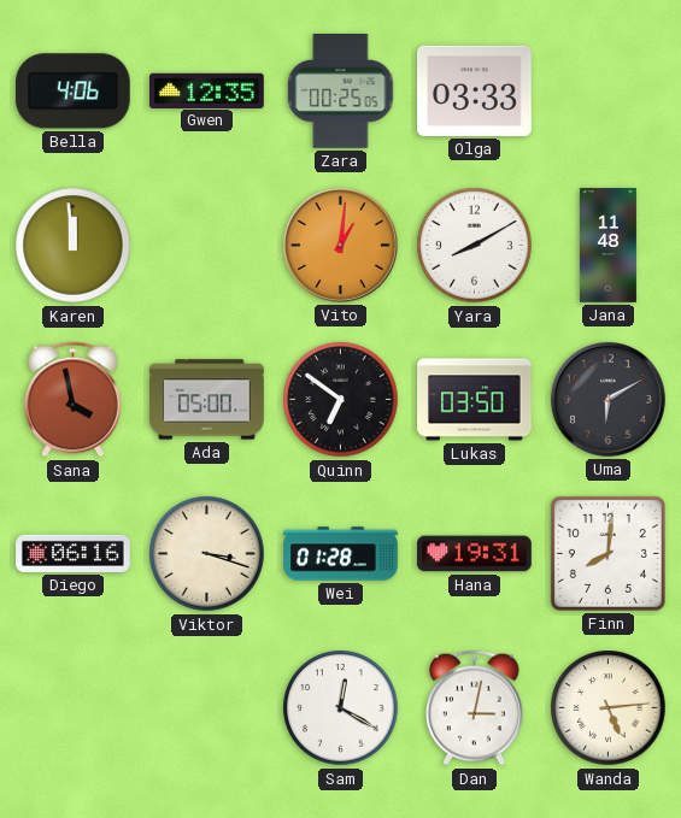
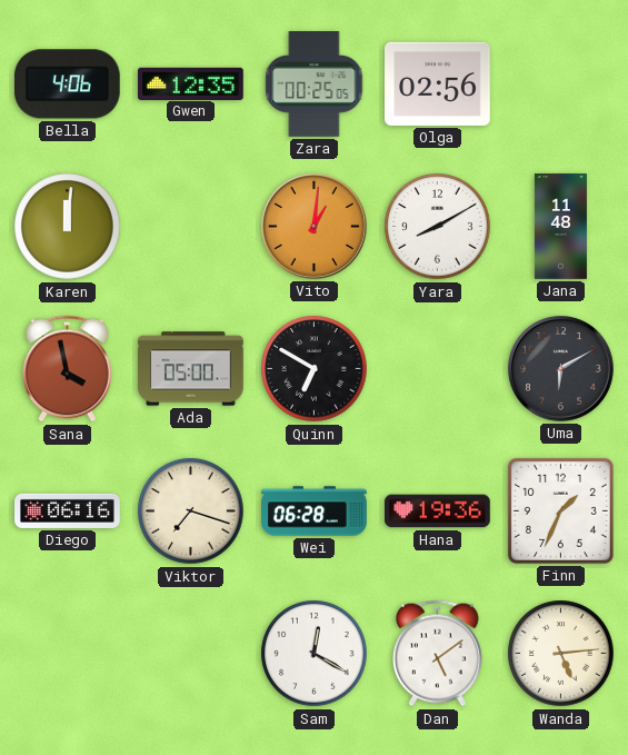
Olga: 03:33 -> 02:56 (438, 83)
Karen: 11:59 -> 12:01 (68, 227)
Quinn: 6:51 -> 6:50 (315, 369)
Lukas: 03:50 -> none (475, 400)
Viktor: 3:18 -> 7:18 (191, 511)
Wei: 01:28 -> 06:28 (315, 511)
Hana: 19:31 -> 19:36 (438, 511)
Finn: 8:01 -> 1:34 (560, 510)
Dan: 3:02 -> 5:09 (438, 654)
